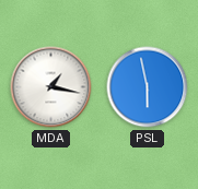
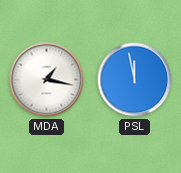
PSL: 5:58 -> 11:58 (135, 80)
